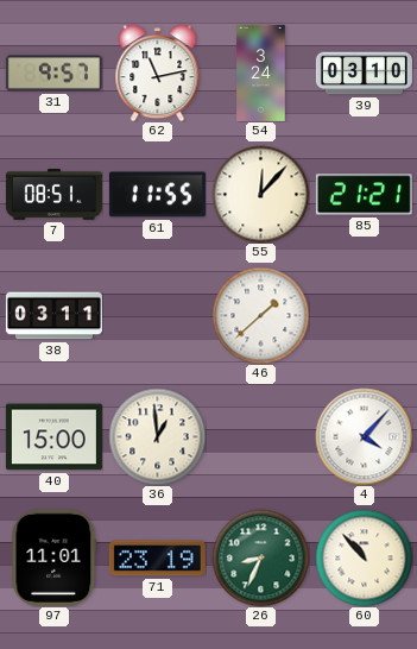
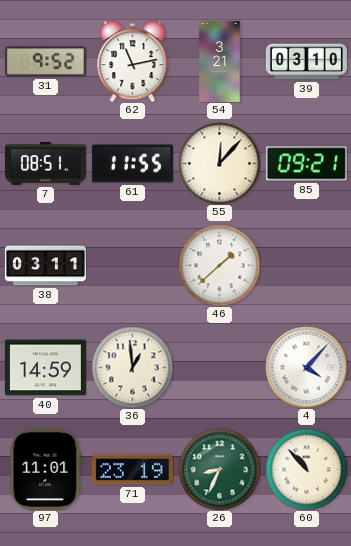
31: 9:57 -> 9:52 (45, 62)
54: 3:24 -> 3:21 (220, 61)
85: 21:21 -> 09:21 (306, 164)
40: 15:00 -> 14:59 (45, 368)
